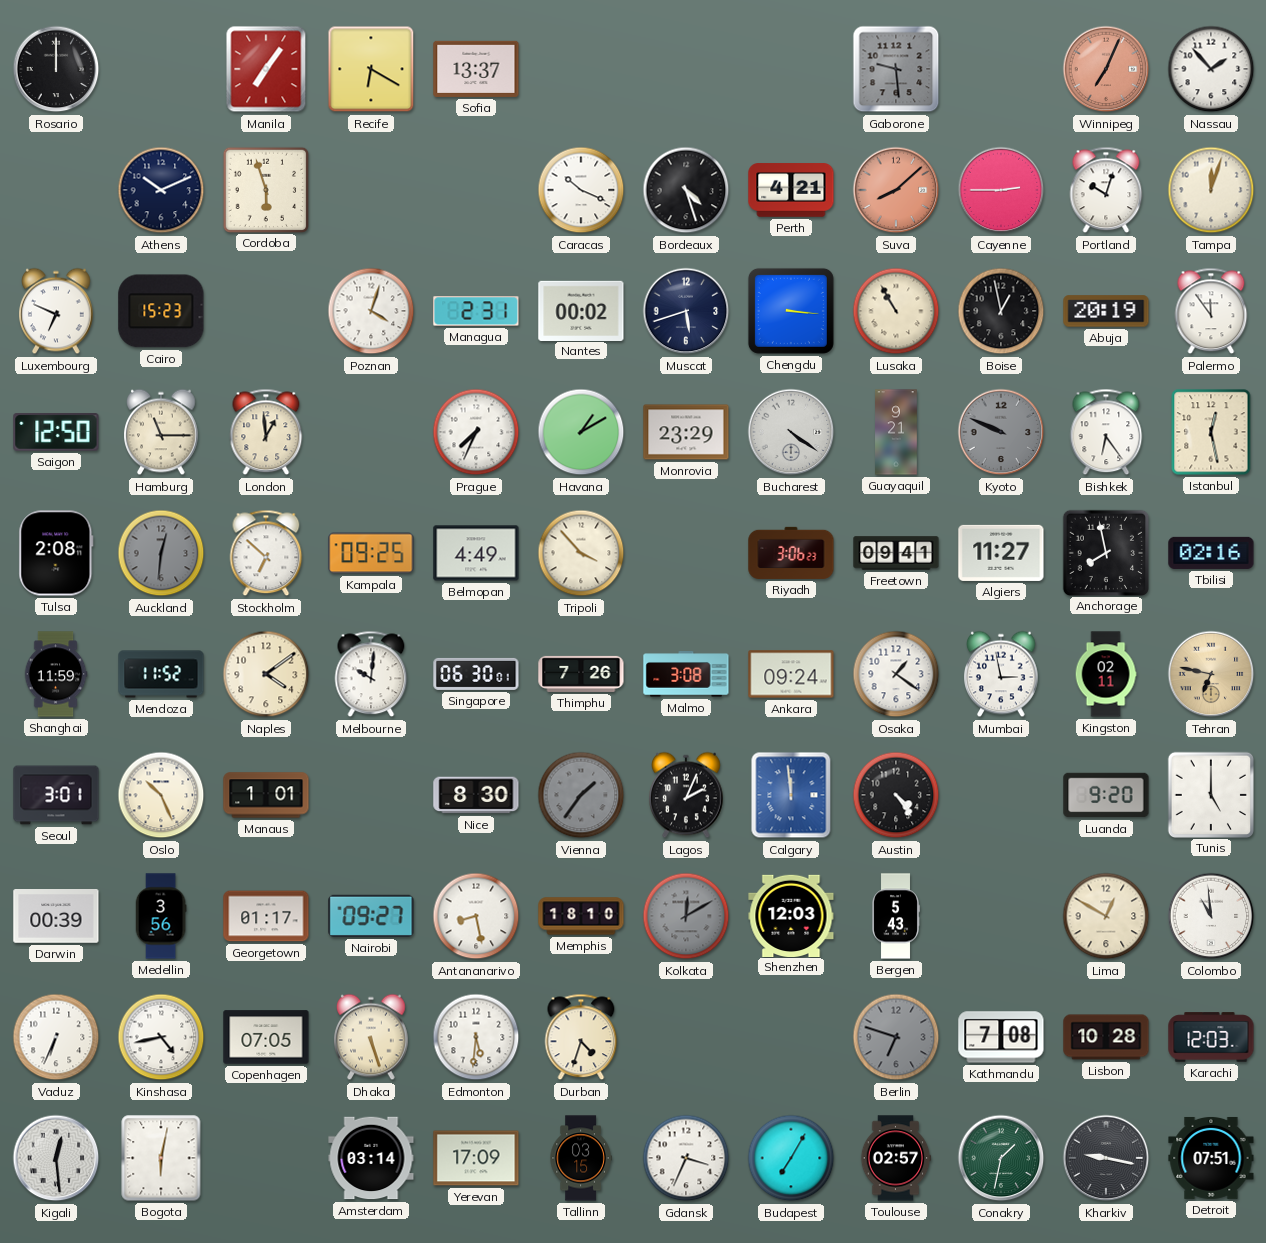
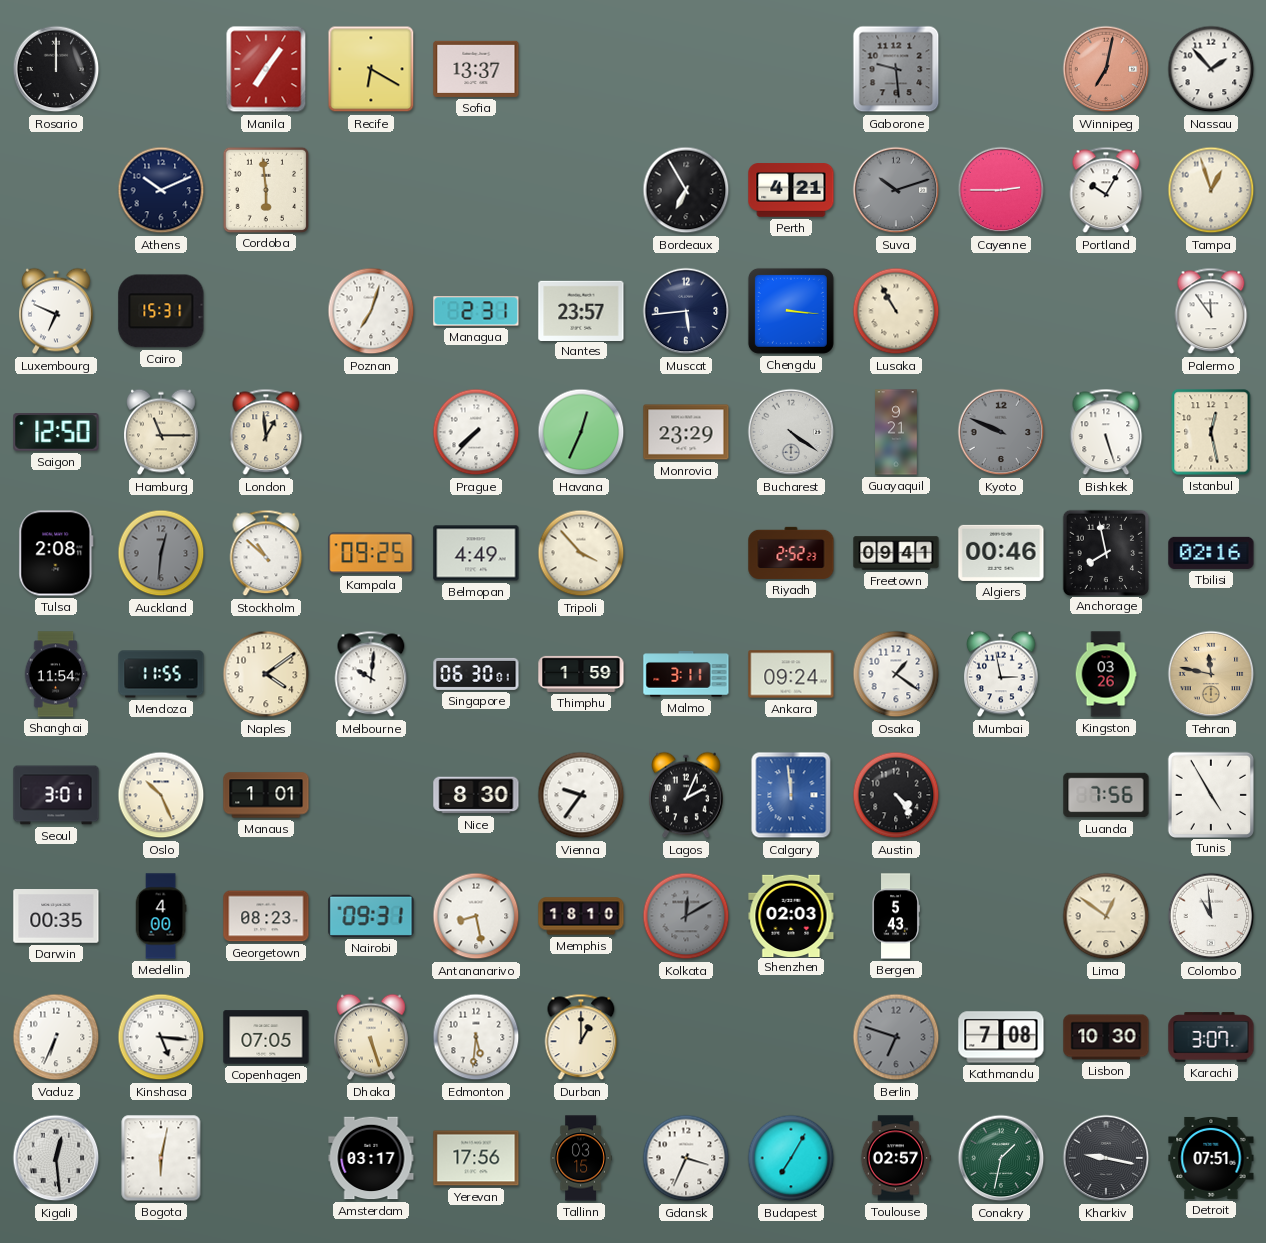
Winnipeg: 7:04 -> 7:02 (1106, 69)
Cordoba: 5:57 -> 5:59 (265, 189)
Caracas: 10:19 -> none (581, 190)
Bordeaux: 4:27 -> 6:55 (686, 190)
Suva: 8:08 -> 10:12 (896, 190)
Suva dial: salmon -> grey (896, 190)
Portland: 10:03 -> 10:05 (1106, 190)
Tampa: 12:03 -> 12:57 (1211, 190)
Cairo: 15:23 -> 15:31 (161, 311)
Poznan: 4:03 -> 7:03 (371, 311)
Nantes: 00:02 -> 23:57 (581, 310)
Muscat: 5:42 -> 5:44 (686, 311)
Boise: 12:58 -> none (1001, 311)
Abuja: 20:19 -> none (1106, 311)
Prague: 7:34 -> 7:37 (476, 432)
Havana: 1:10 -> 12:34 (581, 432)
Bishkek: 6:24 -> 5:27 (1106, 432)
Stockholm: 6:52 -> 10:52 (266, 553)
Riyadh: 3:06 -> 2:52 (791, 553)
Algiers: 11:27 -> 00:46 (1001, 553)
Shanghai: 11:59 -> 11:54 (56, 674)
Mendoza: 11:52 -> 11:55 (161, 674)
Thimphu: 7:26 -> 1:59 (581, 674)
Malmo: 3:08 -> 3:11 (686, 674)
Kingston: 02:11 -> 03:26 (1106, 674)
Tehran: 6:47 -> 11:47 (1211, 674)
Vienna: 1:36 -> 9:36 (581, 795)
Vienna dial: grey -> white (581, 795)
Luanda: 9:20 -> 7:56 (1106, 795)
Tunis: 5:00 -> 4:55 (1210, 794)
Darwin: 00:39 -> 00:35 (56, 917)
Medellin: 3:56 -> 4:00 (161, 916)
Georgetown: 01:17 -> 08:23 (266, 916)
Nairobi: 09:27 -> 09:31 (371, 916)
Shenzhen: 12:03 -> 02:03 (791, 915)
Lima: 12:50 -> 12:51 (1106, 916)
Kinshasa: 4:43 -> 5:16 (161, 1037)
Durban: 4:33 -> 1:00 (581, 1037)
Lisbon: 10:28 -> 10:30 (1106, 1037)
Karachi: 12:03 -> 3:07 (1211, 1037)
Amsterdam: 03:14 -> 03:17 (371, 1158)
Yerevan: 17:09 -> 17:56 (476, 1158)
